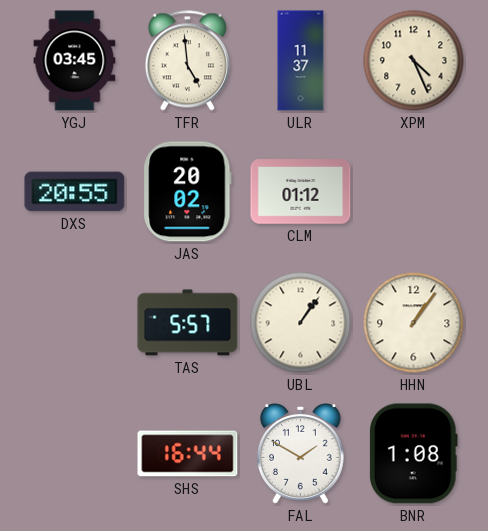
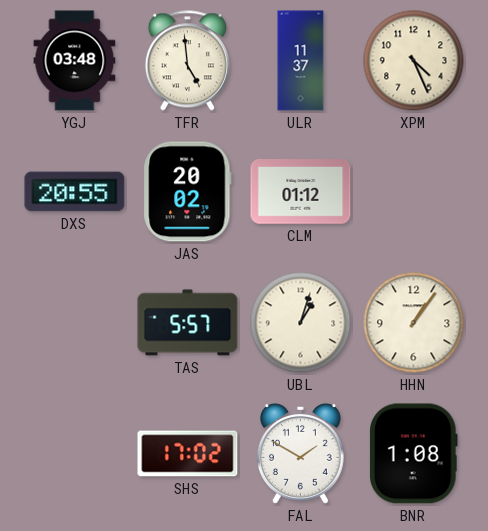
YGJ: 03:45 -> 03:48 (75, 61)
UBL: 1:06 -> 1:03 (301, 323)
SHS: 16:44 -> 17:02 (188, 454)
